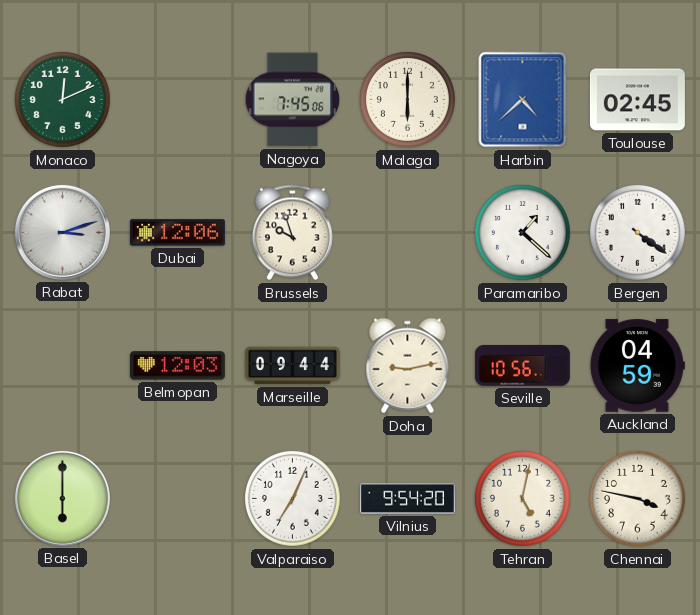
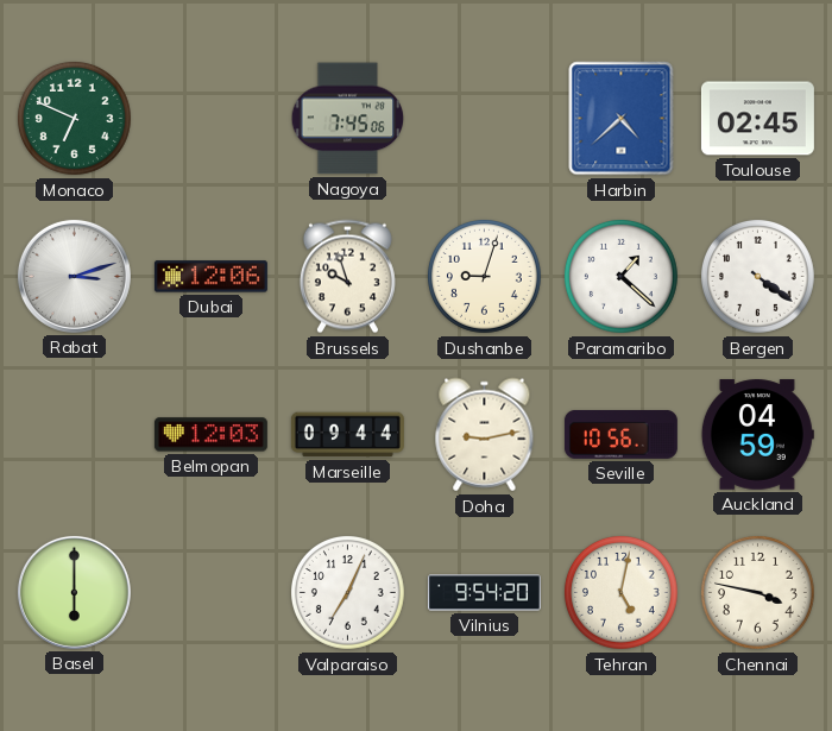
Monaco: 12:11 -> 6:49 (74, 118)
Malaga: 6:00 -> none (407, 99)
Dushanbe: none -> 9:03 (484, 276)
